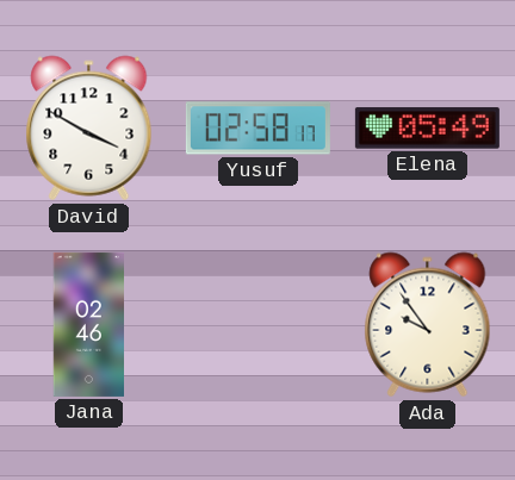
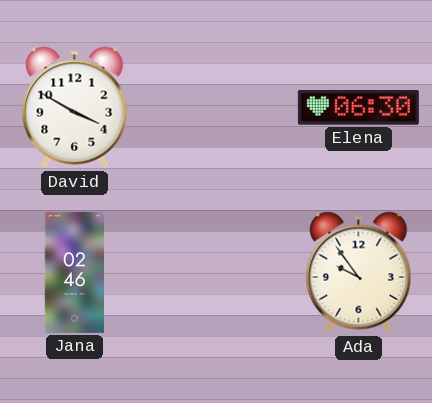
Yusuf: 02:58 -> none (257, 129)
Elena: 05:49 -> 06:30 (358, 108)
